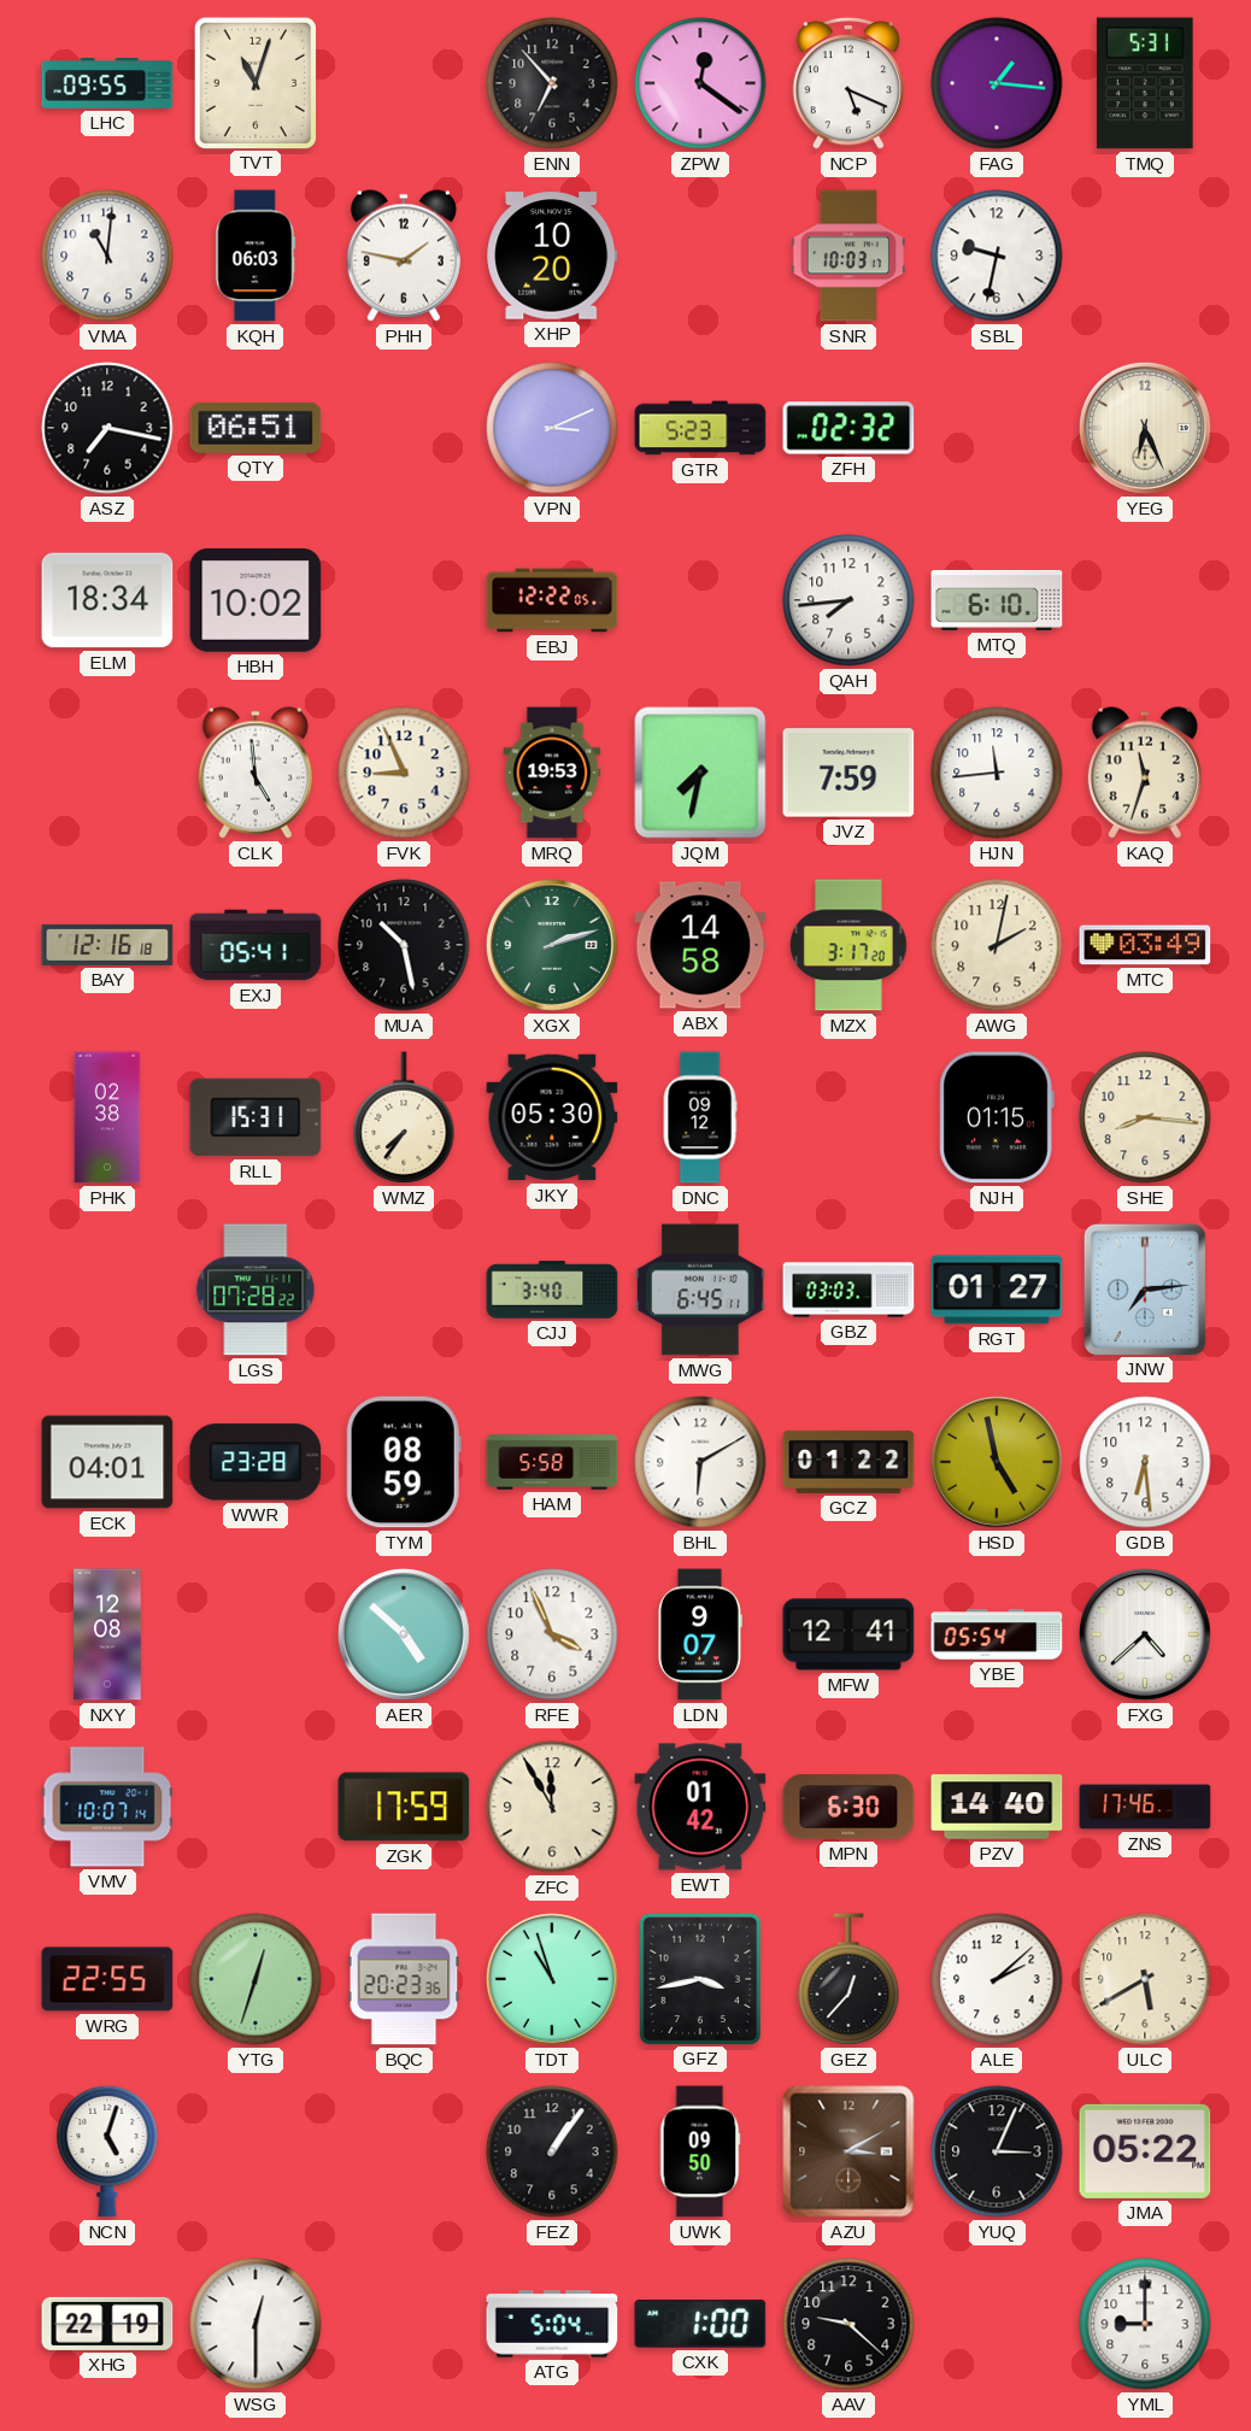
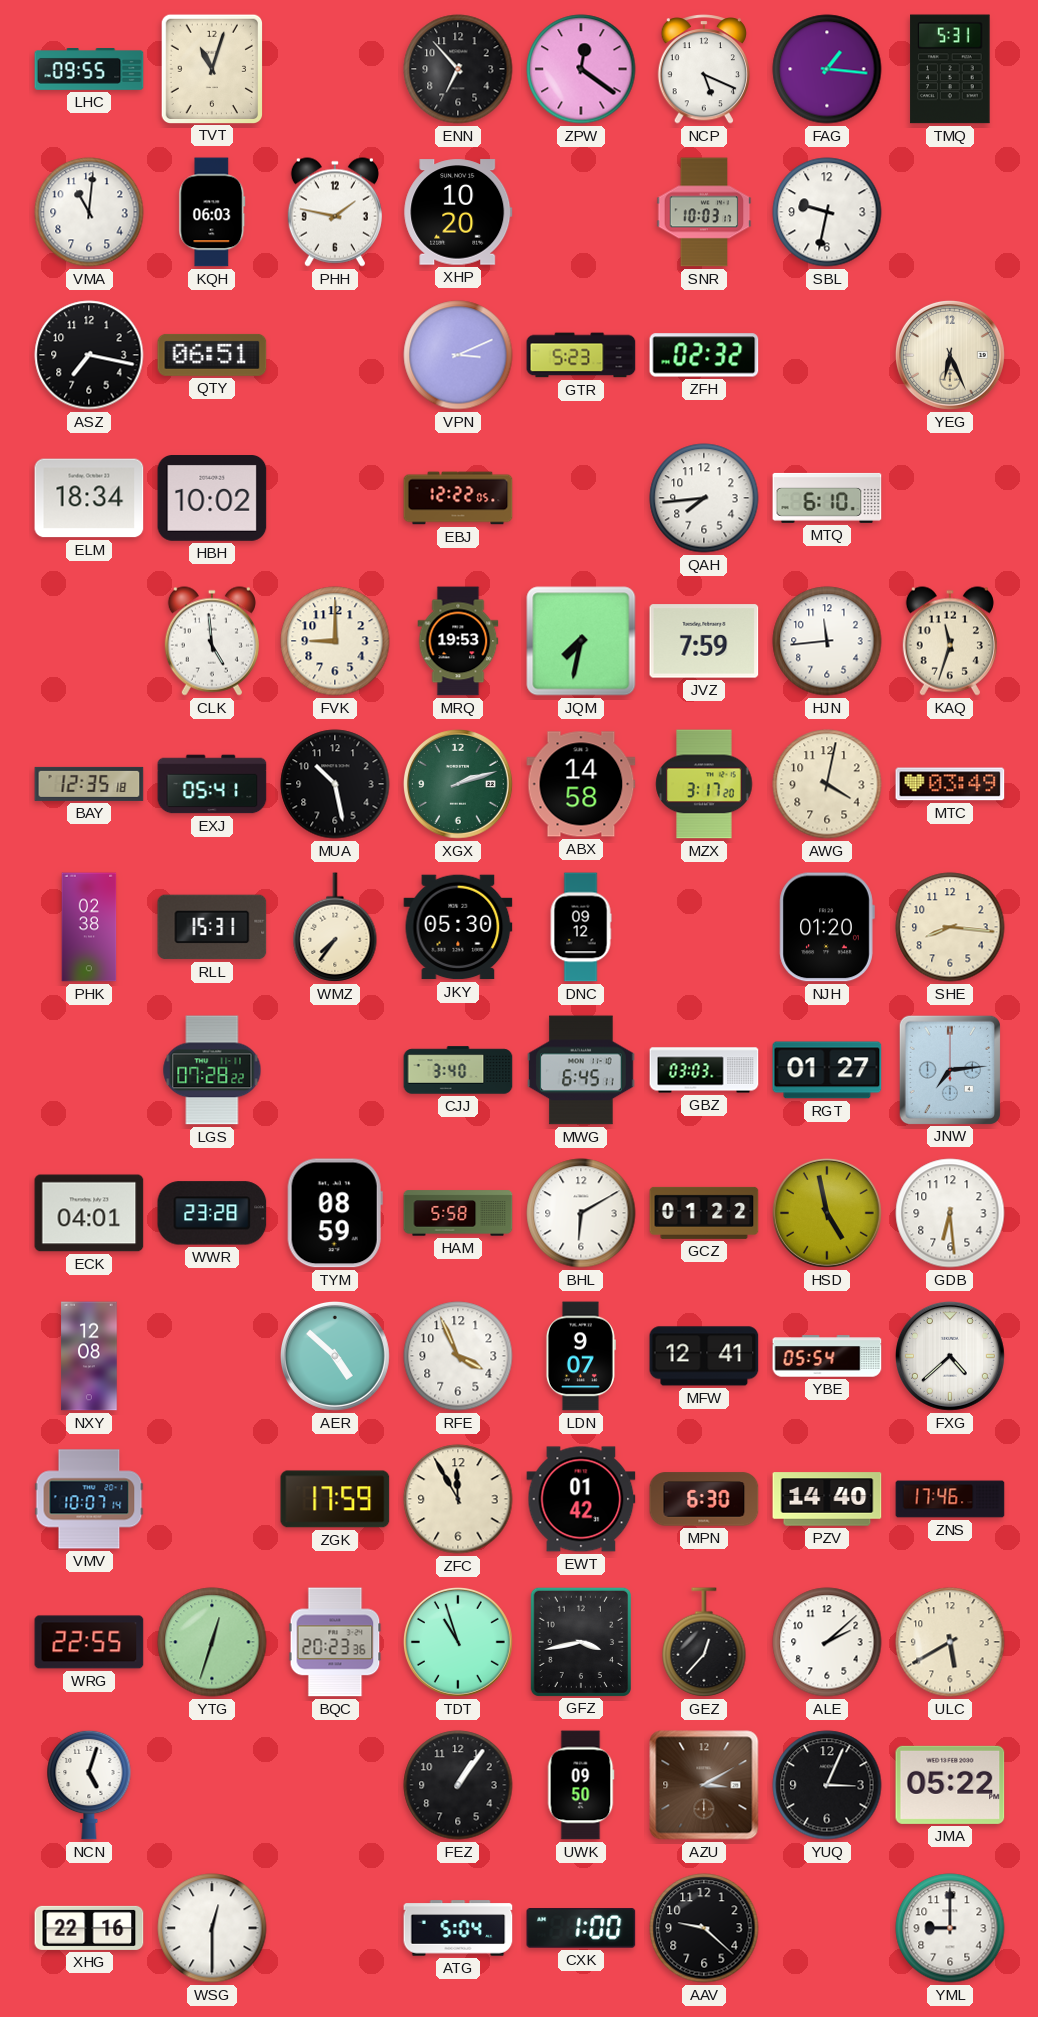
FVK: 8:56 -> 9:00 (335, 641)
BAY: 12:16 -> 12:35 (89, 784)
AWG: 2:02 -> 4:02 (827, 784)
NJH: 01:15 -> 01:20 (827, 927)
XHG: 22:19 -> 22:16 (89, 1928)
